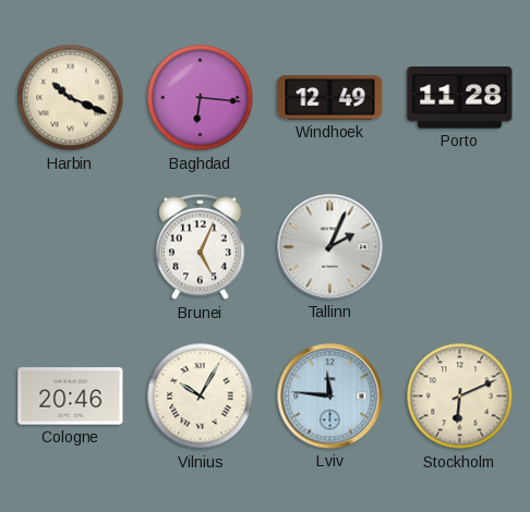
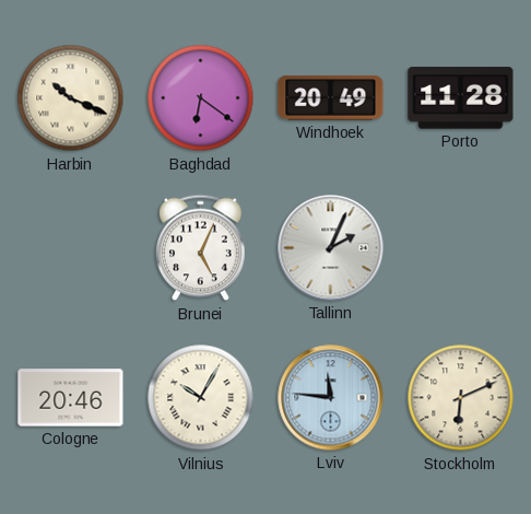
Baghdad: 6:16 -> 6:21 (201, 98)
Windhoek: 12:49 -> 20:49 (331, 98)
